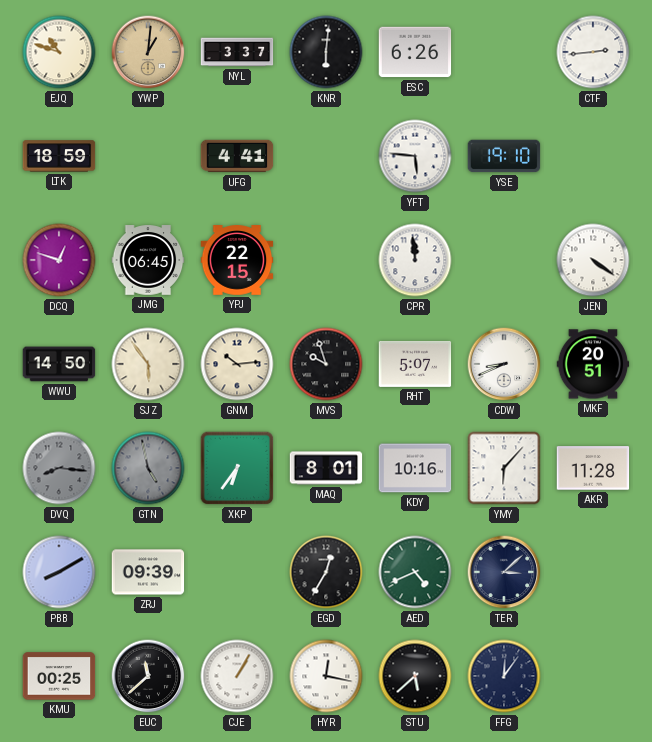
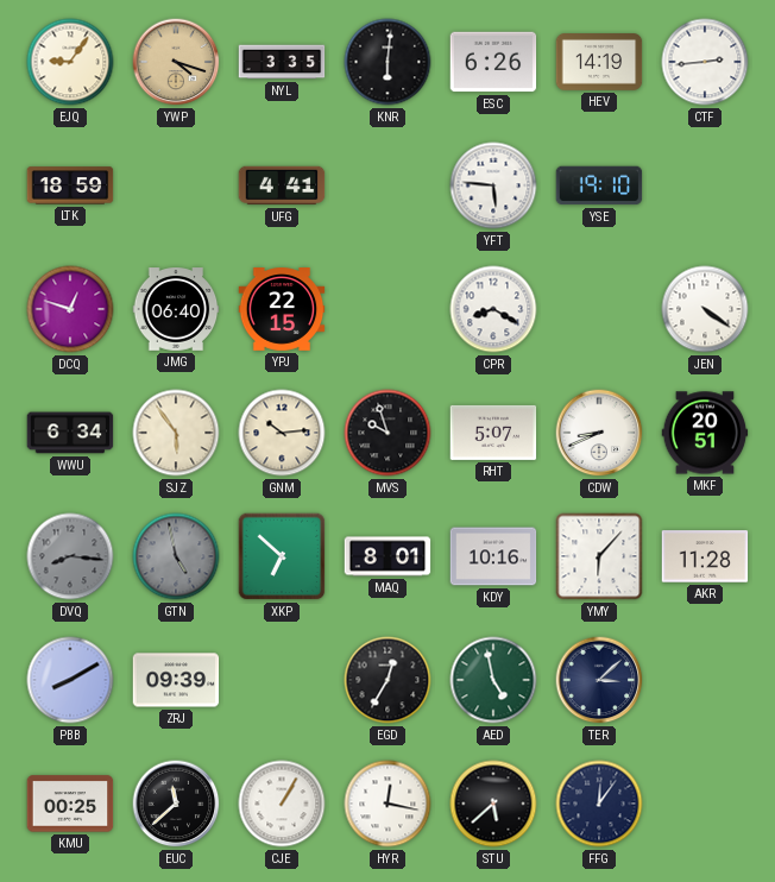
EJQ: 10:48 -> 9:06 (70, 62)
YWP: 1:01 -> 4:18 (176, 62)
NYL: 3:37 -> 3:35 (282, 62)
HEV: none -> 14:19 (599, 63)
JMG: 06:45 -> 06:40 (176, 309)
CPR: 11:59 -> 8:20 (493, 309)
WWU: 14:50 -> 6:34 (70, 433)
XKP: 6:36 -> 6:52 (282, 556)
AED: 4:41 -> 4:58 (493, 680)
